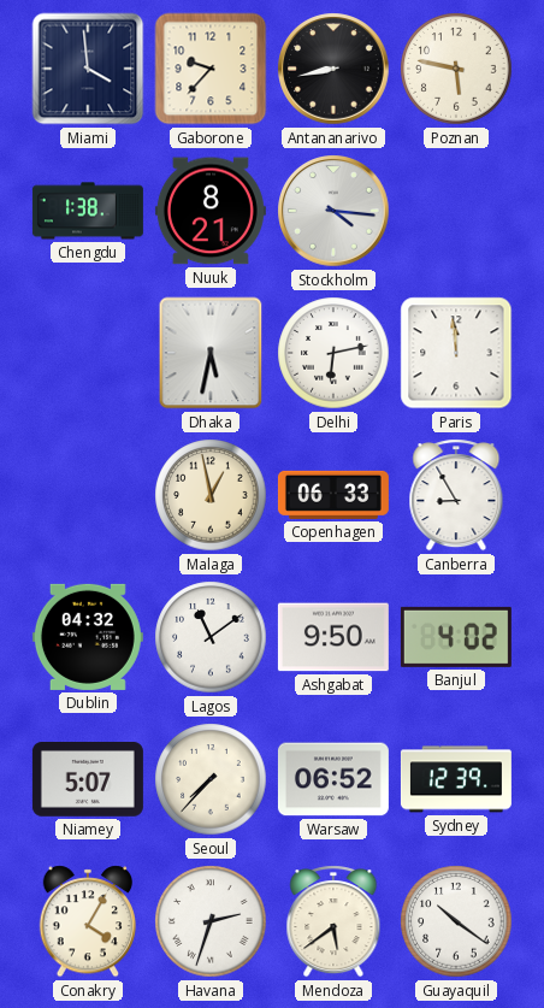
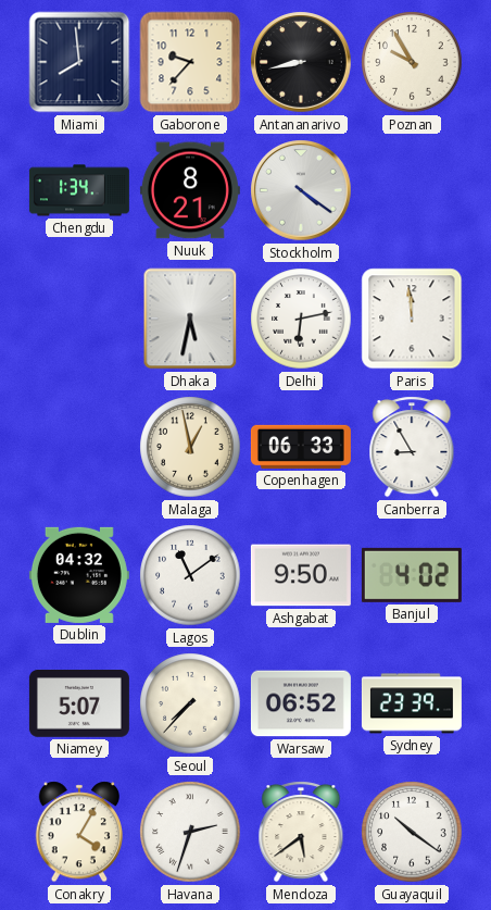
Miami: 3:59 -> 7:59 (79, 62)
Poznan: 5:47 -> 9:55 (412, 62)
Chengdu: 1:38 -> 1:34 (79, 190)
Stockholm: 4:16 -> 4:21 (301, 190)
Sydney: 12:39 -> 23:39 (412, 703)
